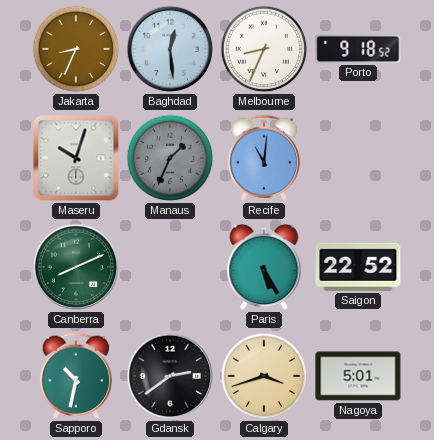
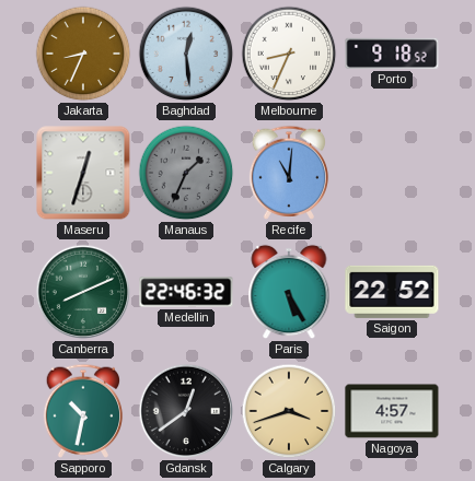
Maseru: 10:03 -> 12:33 (83, 173)
Medellin: none -> 22:46 (186, 292)
Gdansk: 2:39 -> 12:39 (186, 411)
Nagoya: 5:01 -> 4:57 (392, 411)
